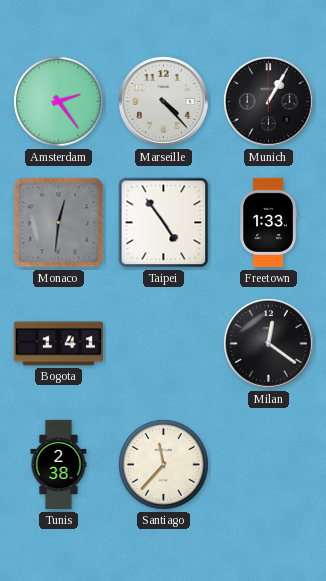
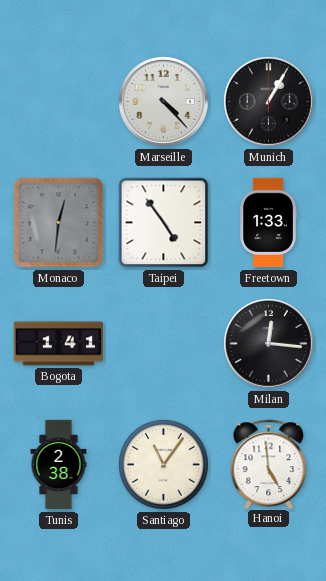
Amsterdam: 2:24 -> none (59, 102)
Milan: 12:21 -> 12:16 (269, 344)
Santiago: 11:37 -> 11:06 (164, 465)
Hanoi: none -> 4:59 (269, 464)
